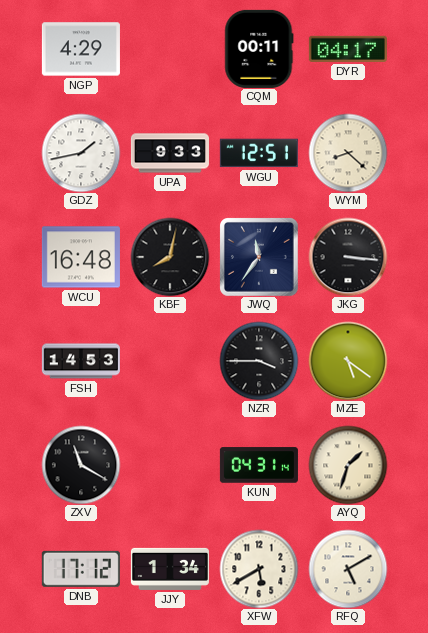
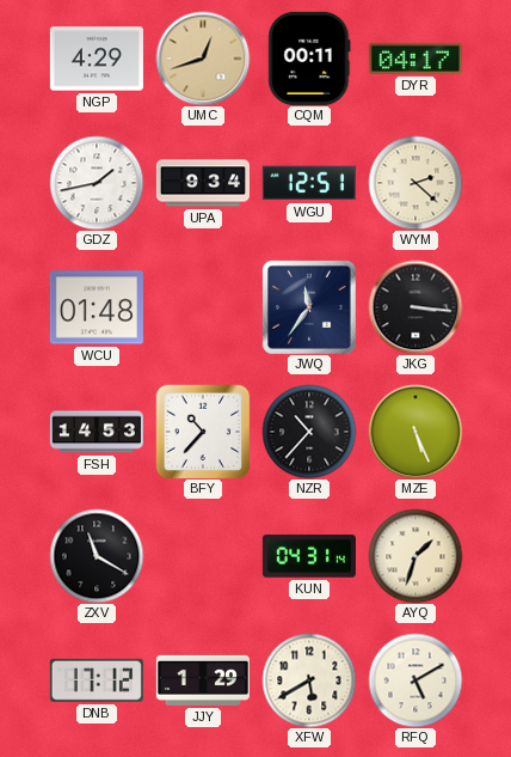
UMC: none -> 12:42 (203, 59)
UPA: 9:33 -> 9:34 (203, 183)
WYM: 8:22 -> 2:22 (415, 183)
WCU: 16:48 -> 01:48 (97, 307)
KBF: 8:02 -> none (170, 257)
BFY: none -> 10:37 (203, 432)
NZR: 3:45 -> 10:37 (309, 432)
MZE: 5:21 -> 5:26 (415, 432)
JJY: 1:34 -> 1:29 (203, 680)
